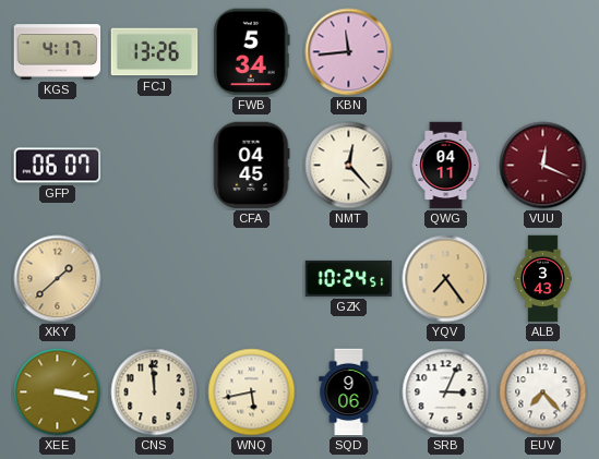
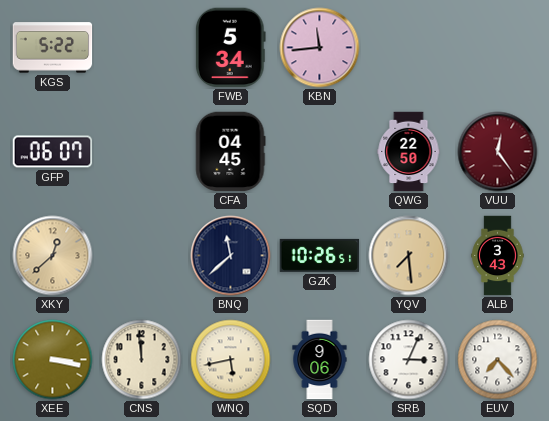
KGS: 4:17 -> 5:22 (53, 48)
FCJ: 13:26 -> none (155, 52)
NMT: 12:23 -> none (349, 166)
QWG: 04:11 -> 22:50 (409, 152)
VUU: 12:19 -> 12:24 (498, 152)
XKY: 1:38 -> 12:38 (53, 256)
BNQ: none -> 11:38 (231, 256)
GZK: 10:24 -> 10:26 (320, 255)
YQV: 7:24 -> 7:29 (409, 256)
